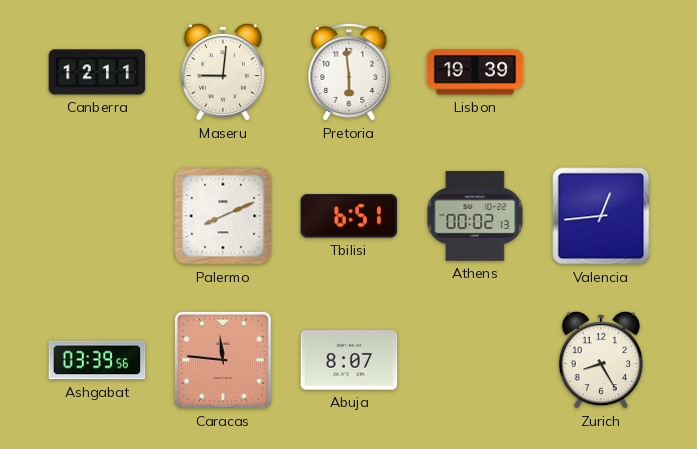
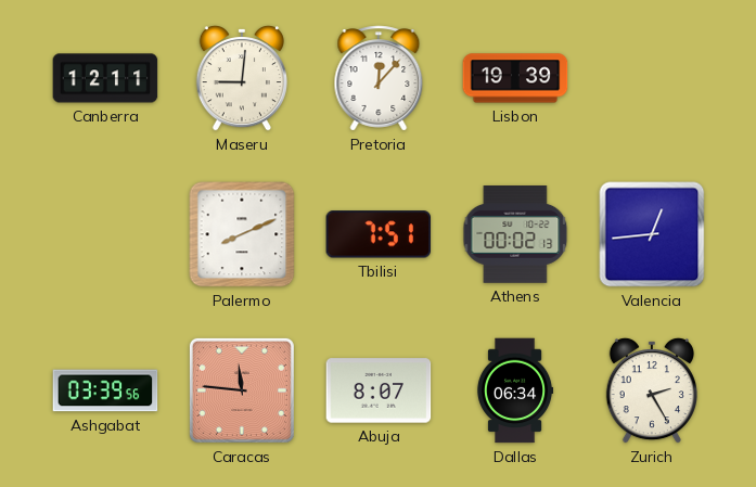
Pretoria: 5:59 -> 12:07 (379, 78)
Tbilisi: 6:51 -> 7:51 (379, 234)
Dallas: none -> 06:34 (515, 390)
Zurich: 8:25 -> 2:25 (652, 390)
